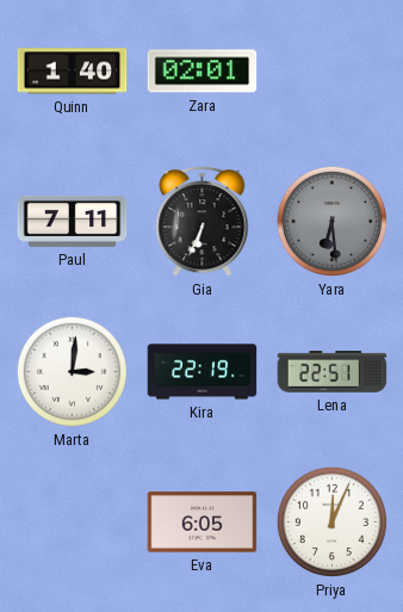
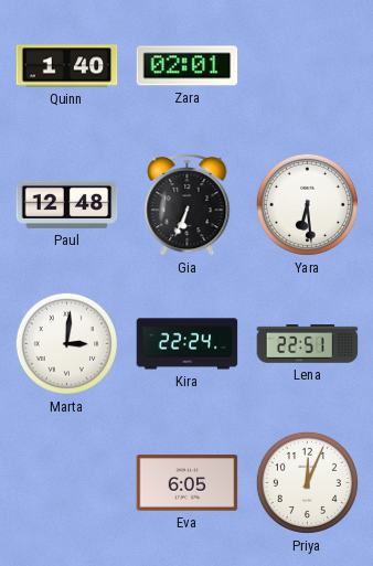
Paul: 7:11 -> 12:48 (67, 204)
Yara dial: grey -> white (307, 204)
Kira: 22:19 -> 22:24 (188, 344)
